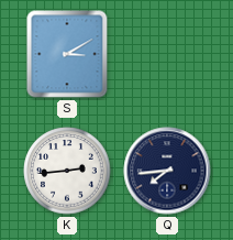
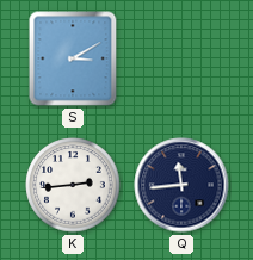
Q: 7:44 -> 11:44 (181, 185)
